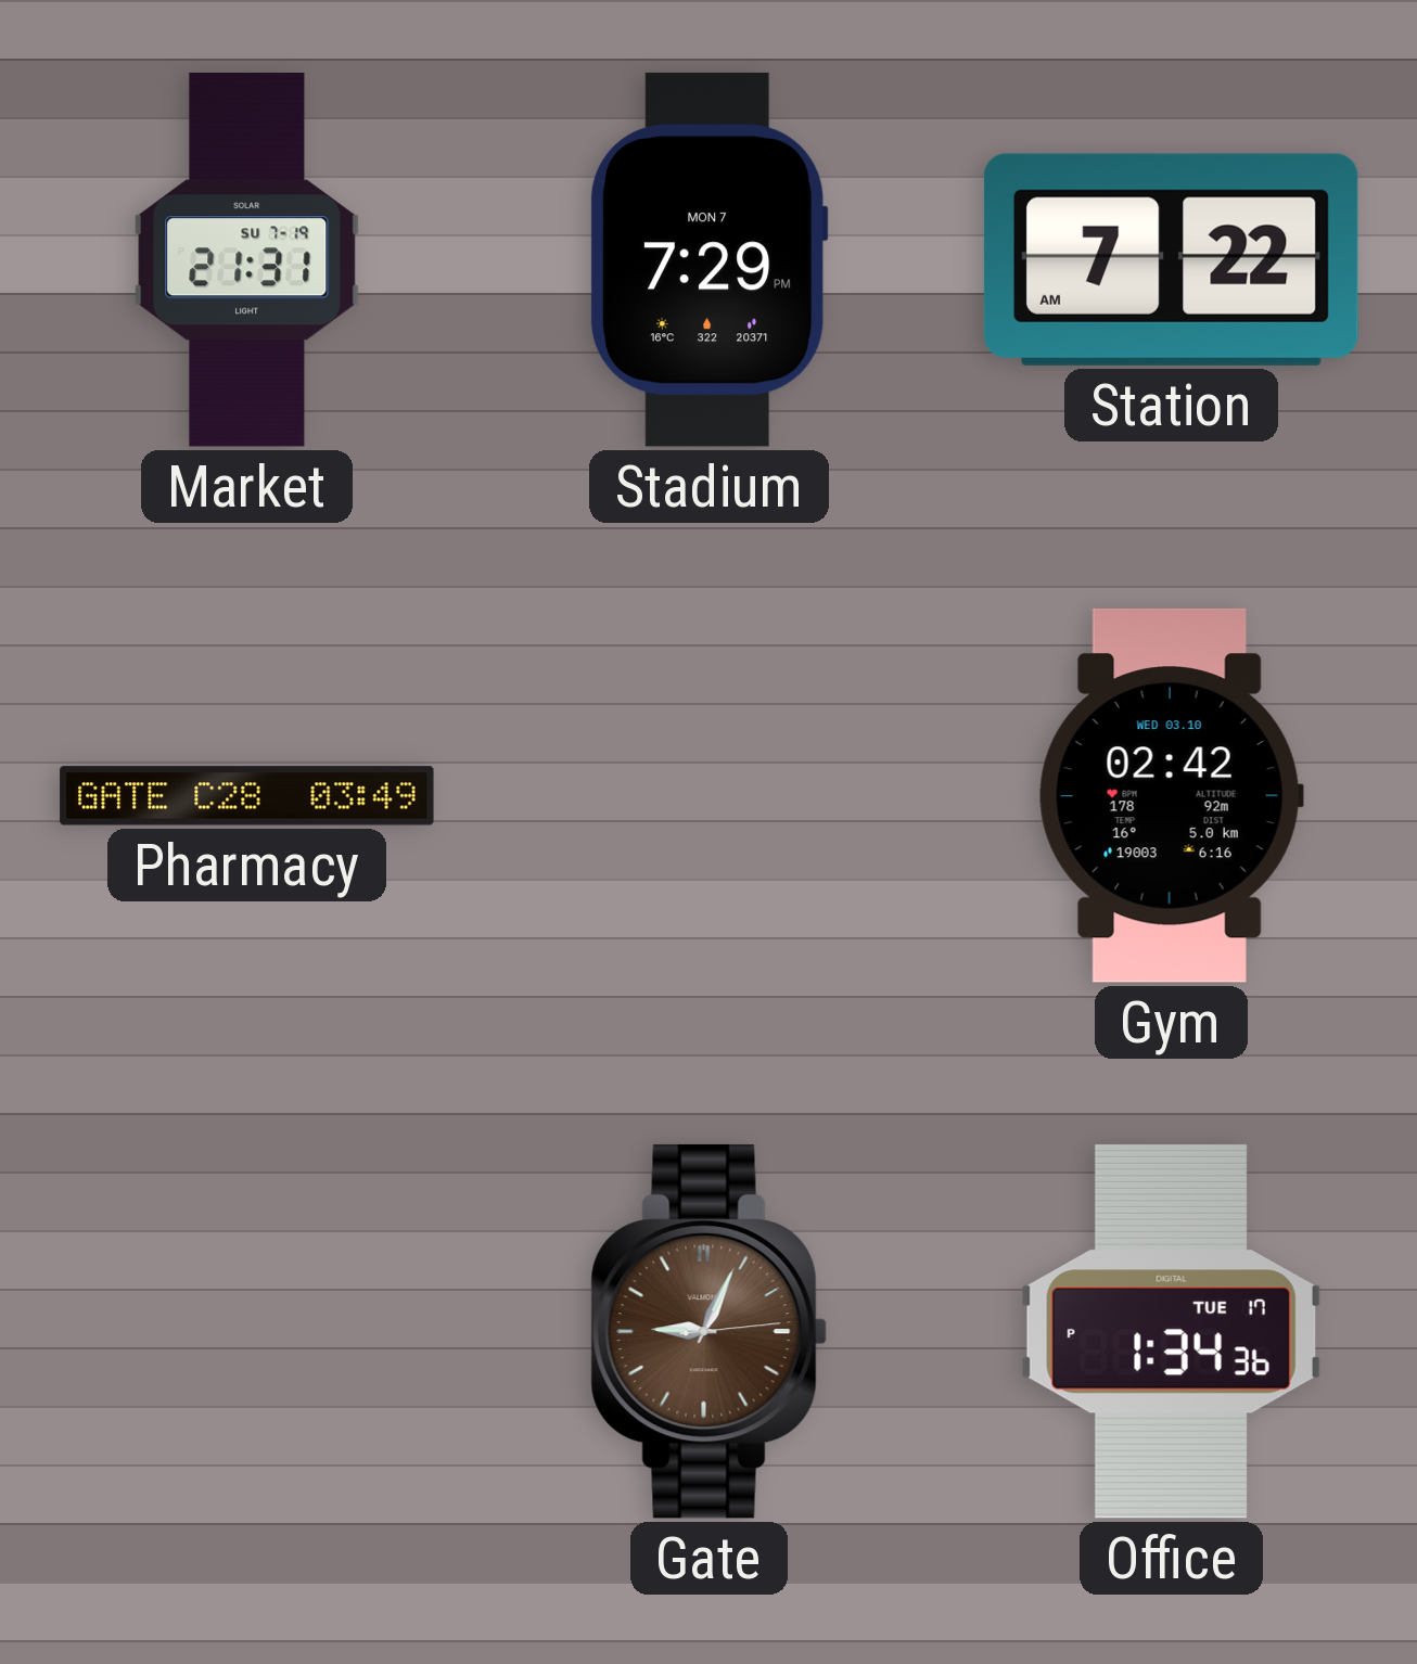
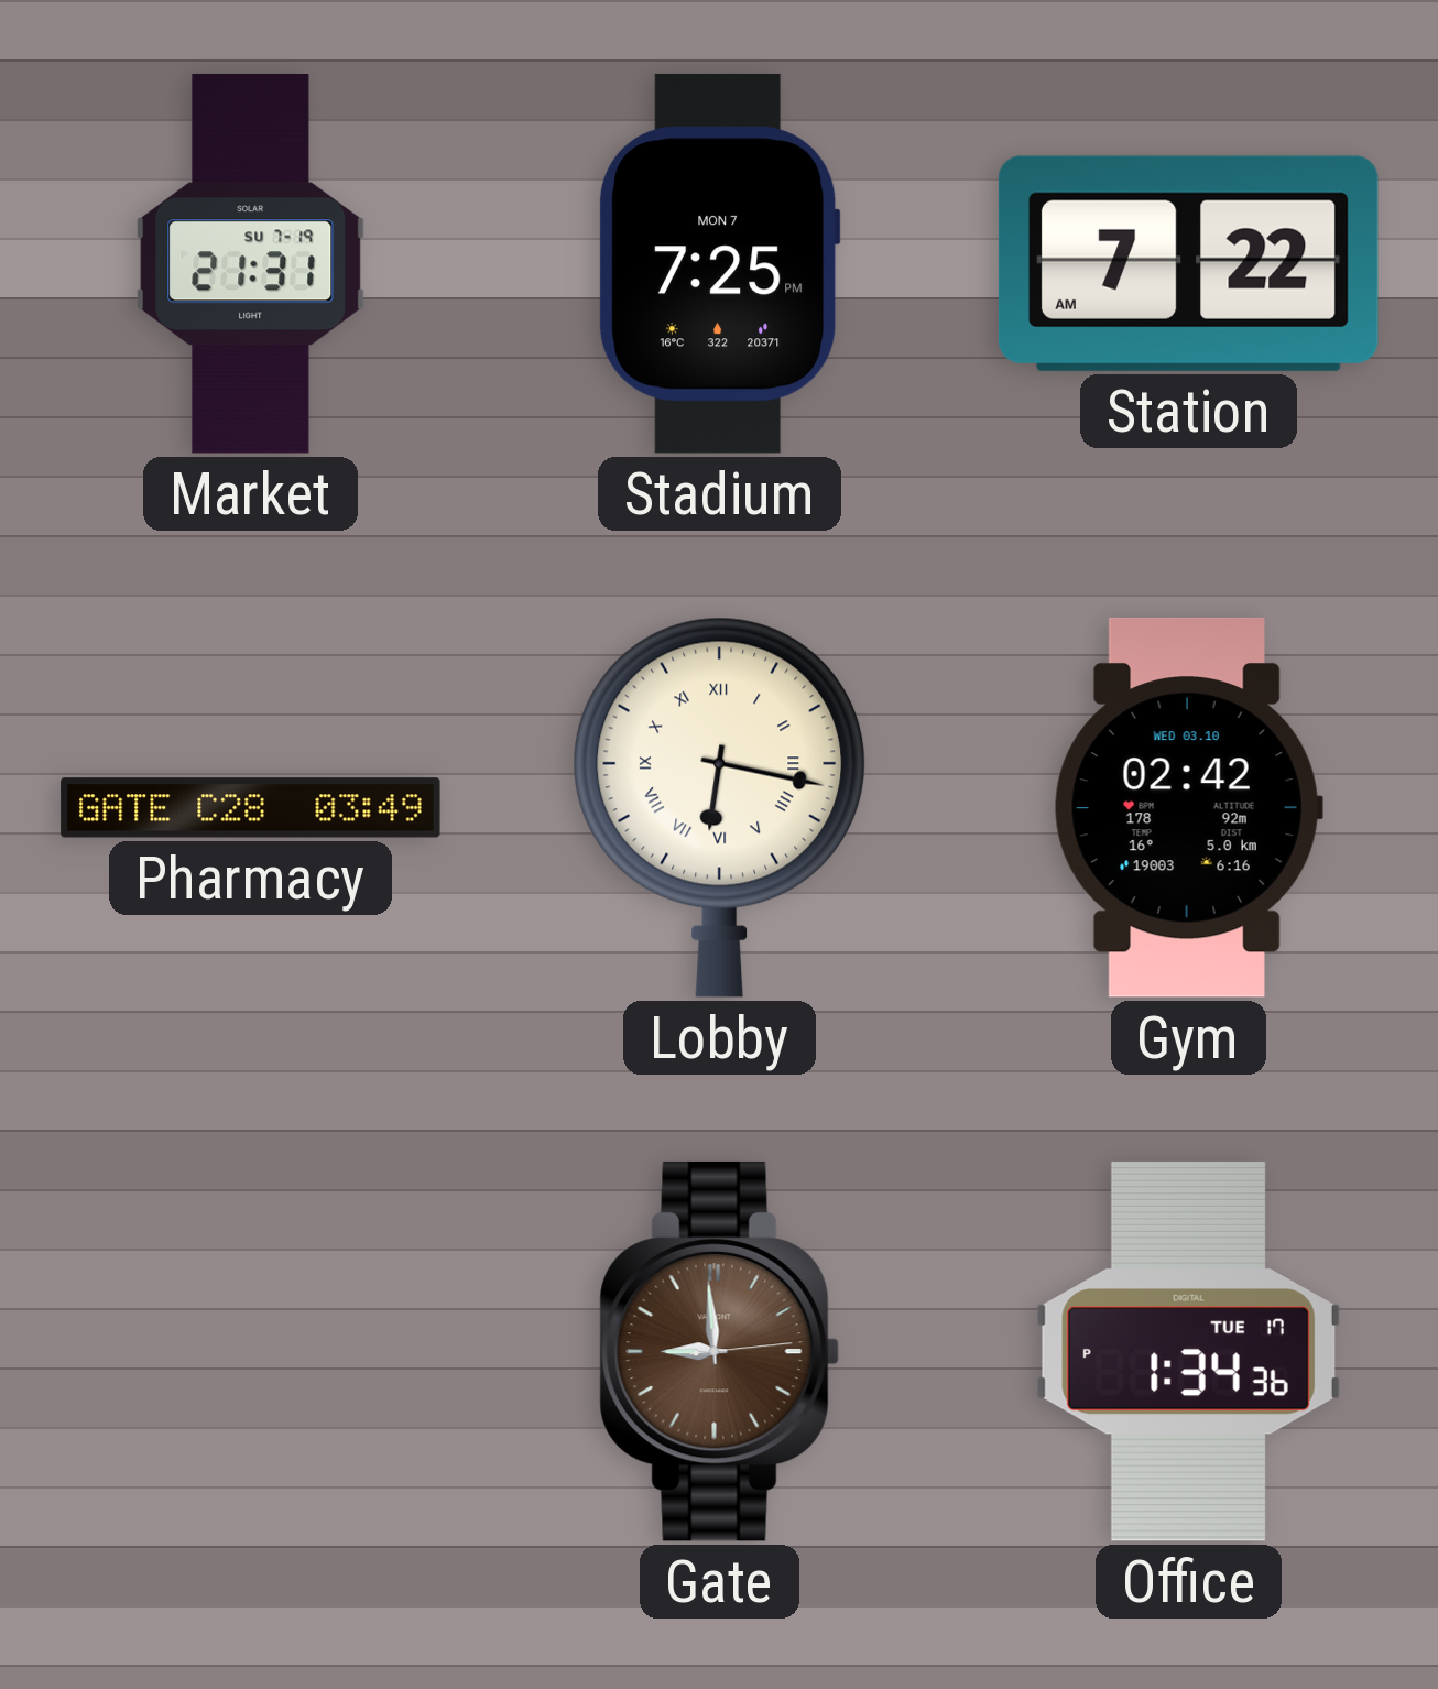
Stadium: 7:29 -> 7:25 (719, 263)
Lobby: none -> 6:17 (720, 807)
Gate: 9:04 -> 8:59 (719, 1351)
